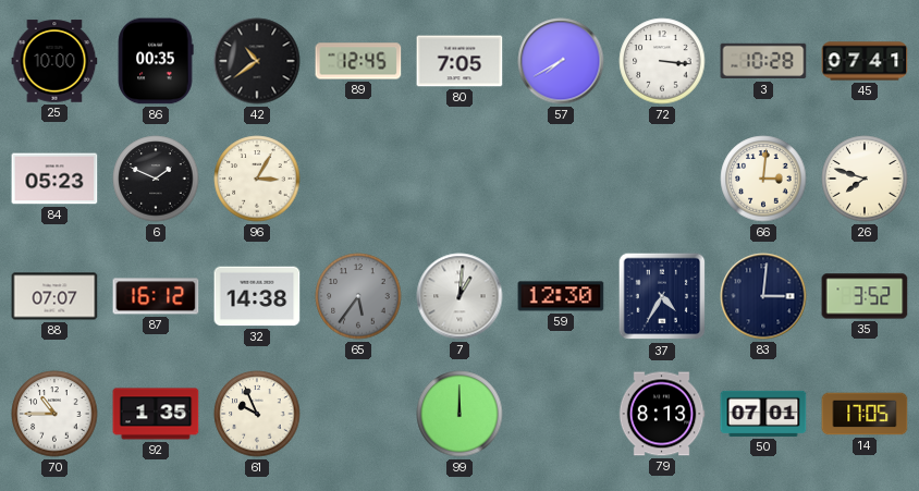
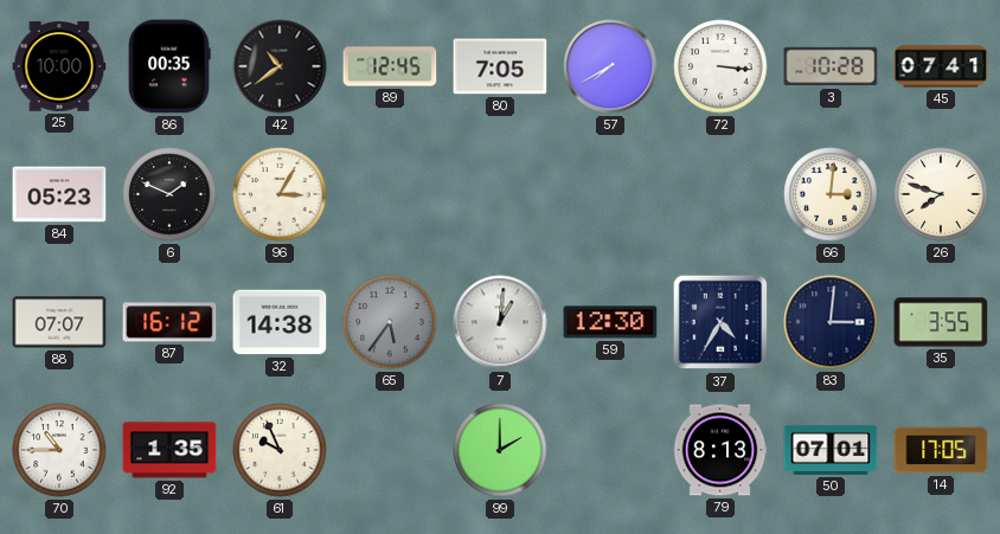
35: 3:52 -> 3:55 (941, 322)
99: 12:00 -> 2:00 (500, 450)
